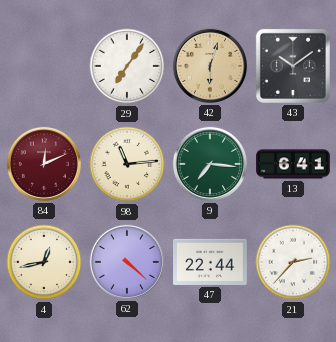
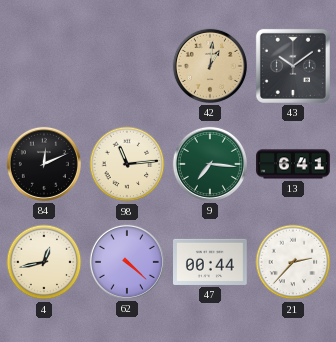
29: 7:06 -> none (127, 66)
42: 6:03 -> 1:01 (210, 66)
84 dial: burgundy -> black (44, 164)
47: 22:44 -> 00:44 (211, 262)
